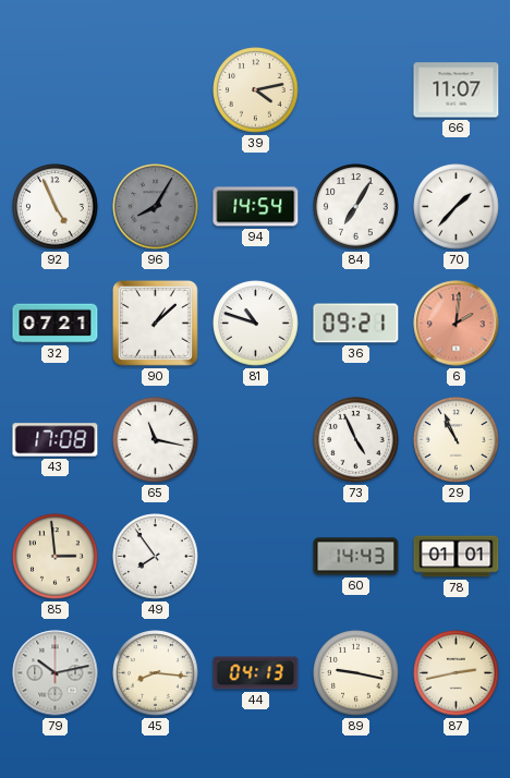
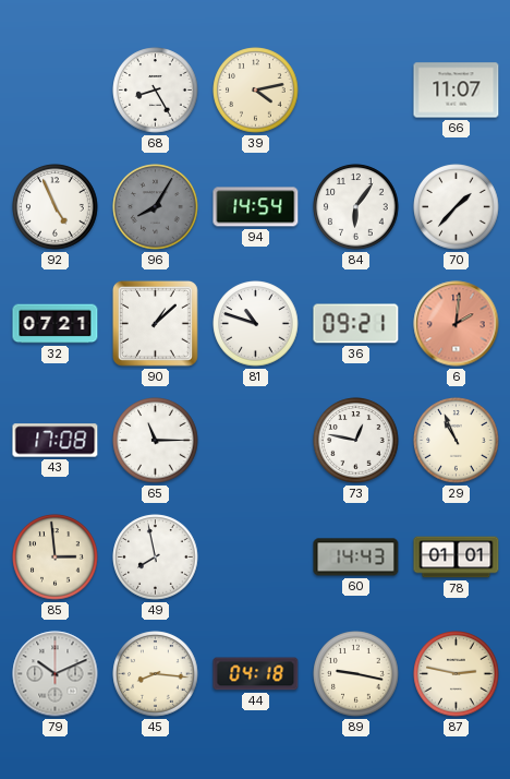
68: none -> 8:25 (156, 91)
84: 7:05 -> 6:06 (356, 207)
65: 11:17 -> 11:15 (156, 441)
73: 4:56 -> 12:47 (356, 441)
49: 7:54 -> 7:58 (156, 558)
79: 10:13 -> 10:11 (56, 674)
44: 04:13 -> 04:18 (256, 674)
87: 2:43 -> 2:47 (457, 674)
